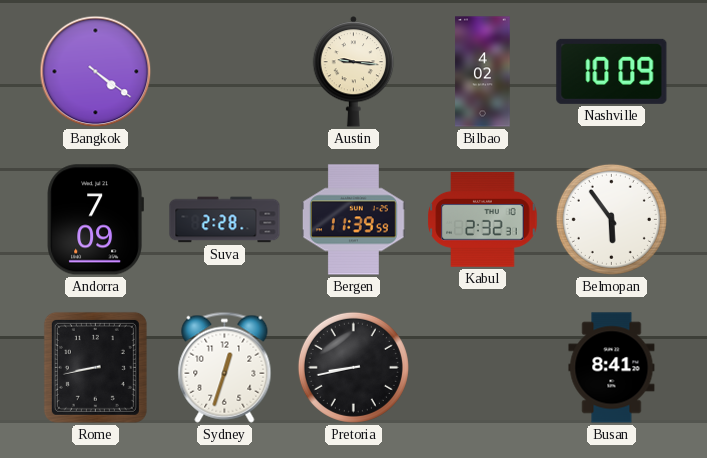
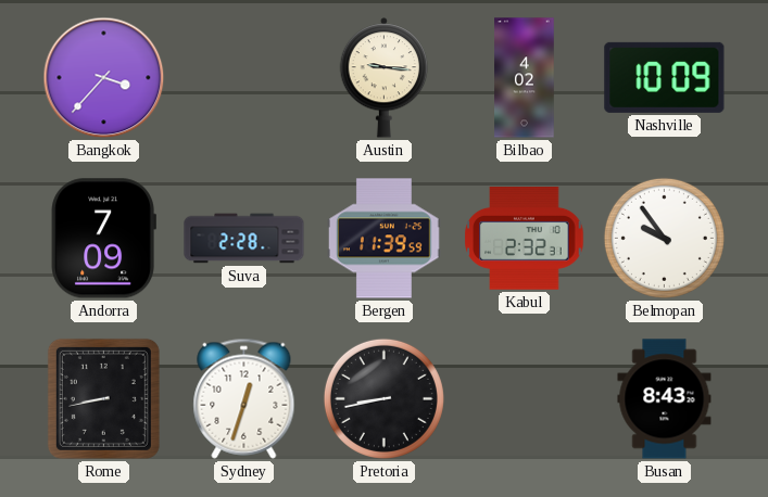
Bangkok: 4:21 -> 3:37 (104, 78)
Belmopan: 5:54 -> 9:54 (664, 238)
Busan: 8:41 -> 8:43 (665, 399)
